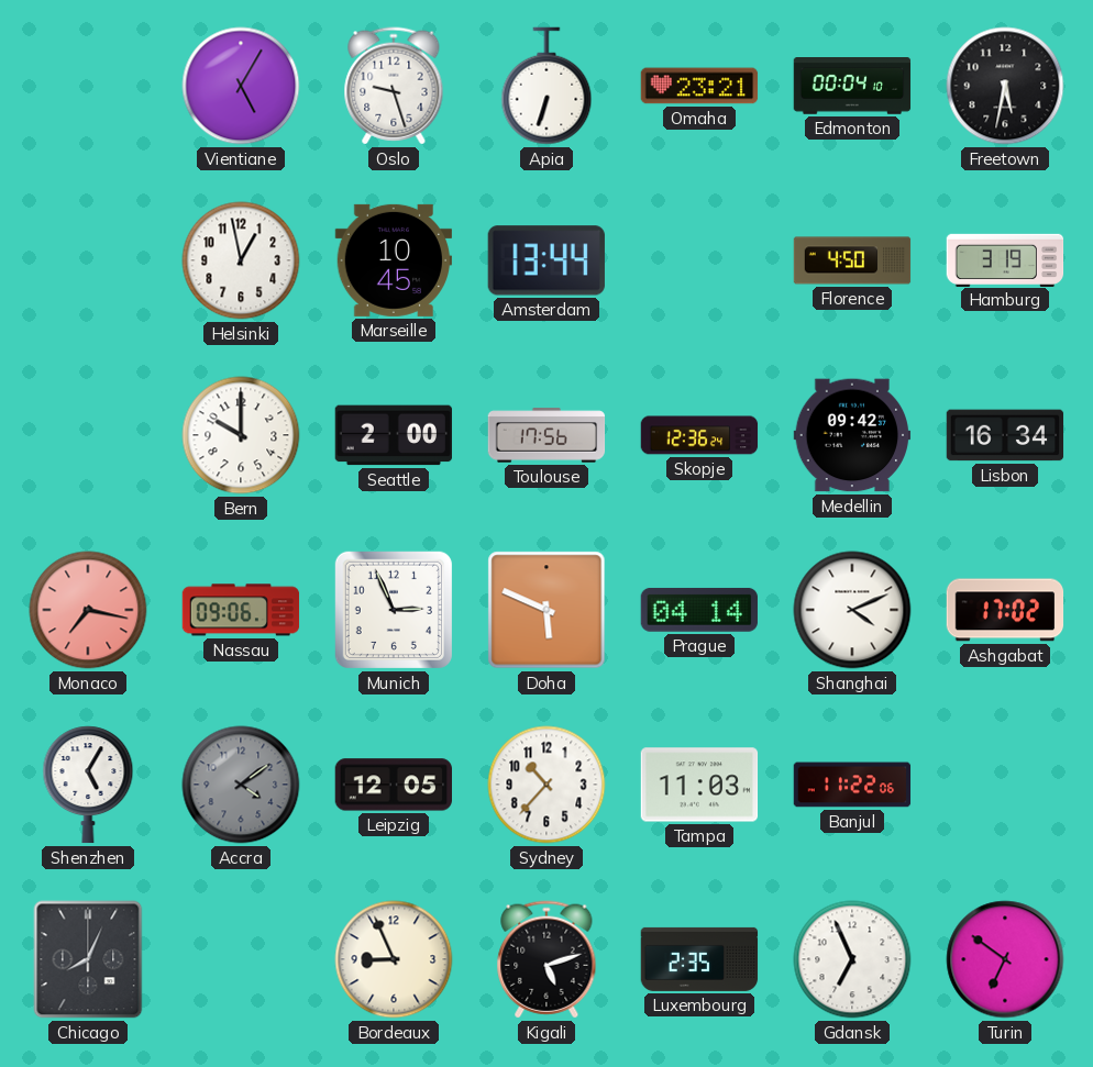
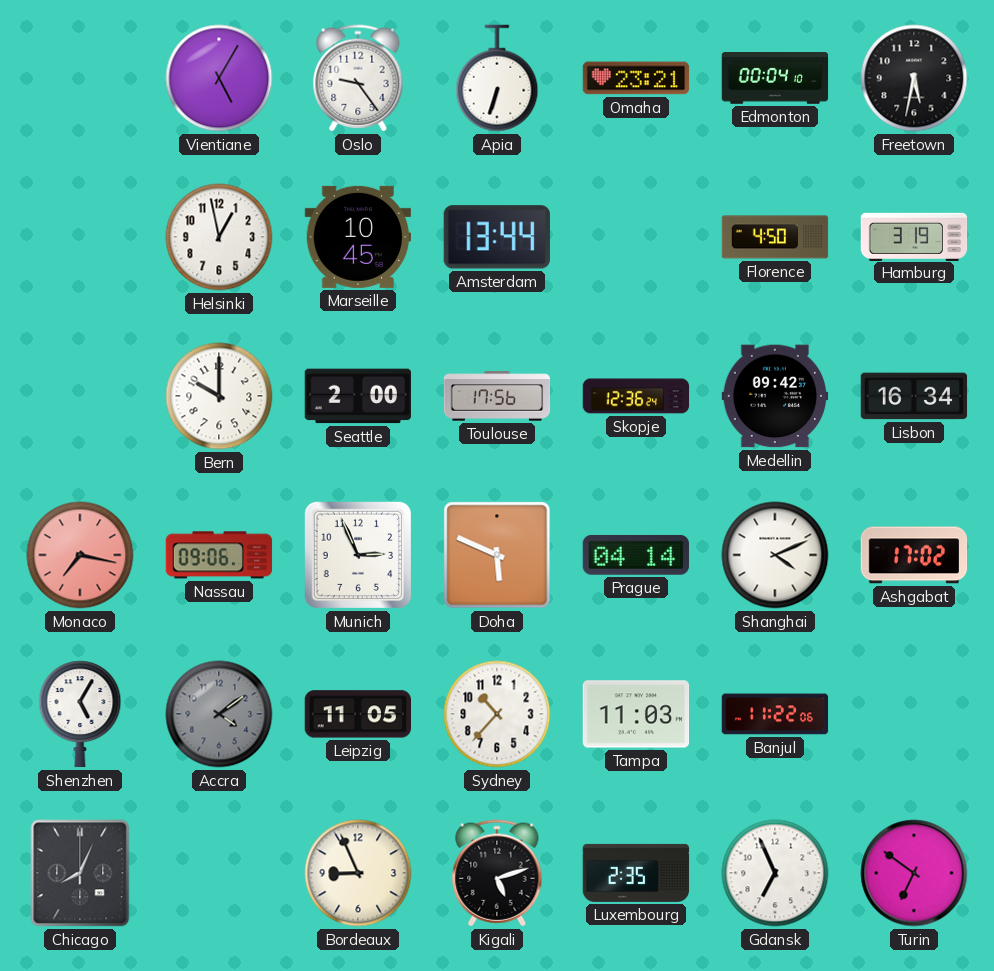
Oslo: 9:27 -> 9:24 (358, 78)
Leipzig: 12:05 -> 11:05 (357, 714)
